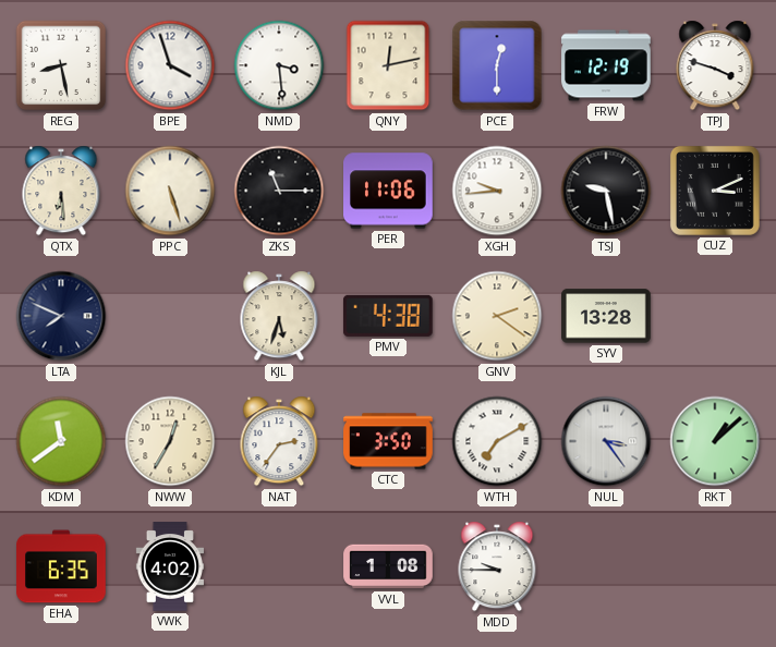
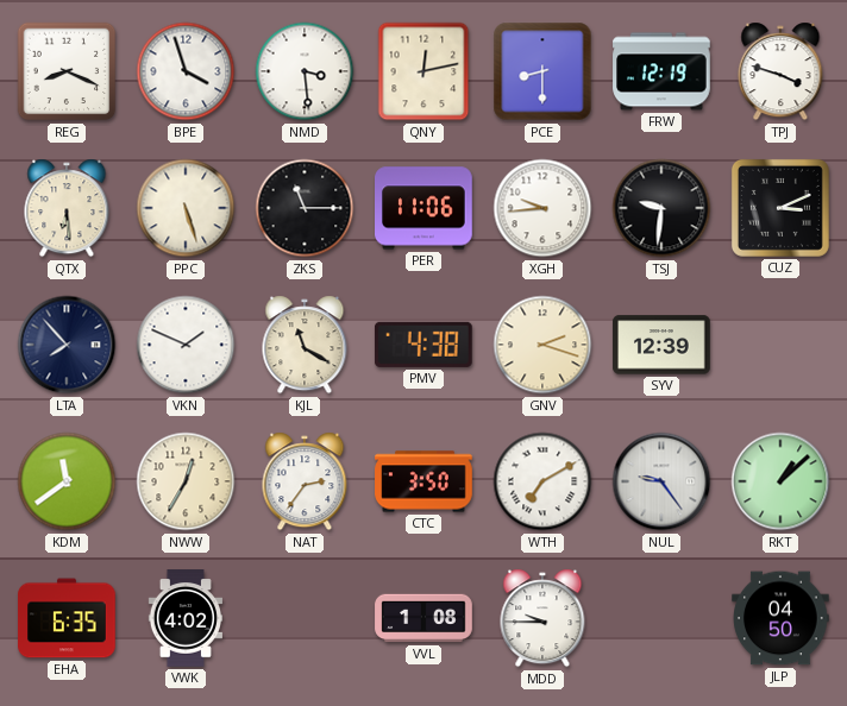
REG: 8:28 -> 8:19 (67, 71)
PCE: 12:30 -> 8:30 (542, 71)
TSJ: 9:28 -> 9:31 (661, 208)
LTA: 7:49 -> 7:53 (67, 345)
VKN: none -> 1:49 (186, 345)
KJL: 5:33 -> 11:20 (305, 345)
GNV: 2:21 -> 2:18 (542, 345)
SYV: 13:28 -> 12:39 (661, 345)
NUL: 3:24 -> 9:24 (661, 481)
JLP: none -> 04:50 (780, 618)
